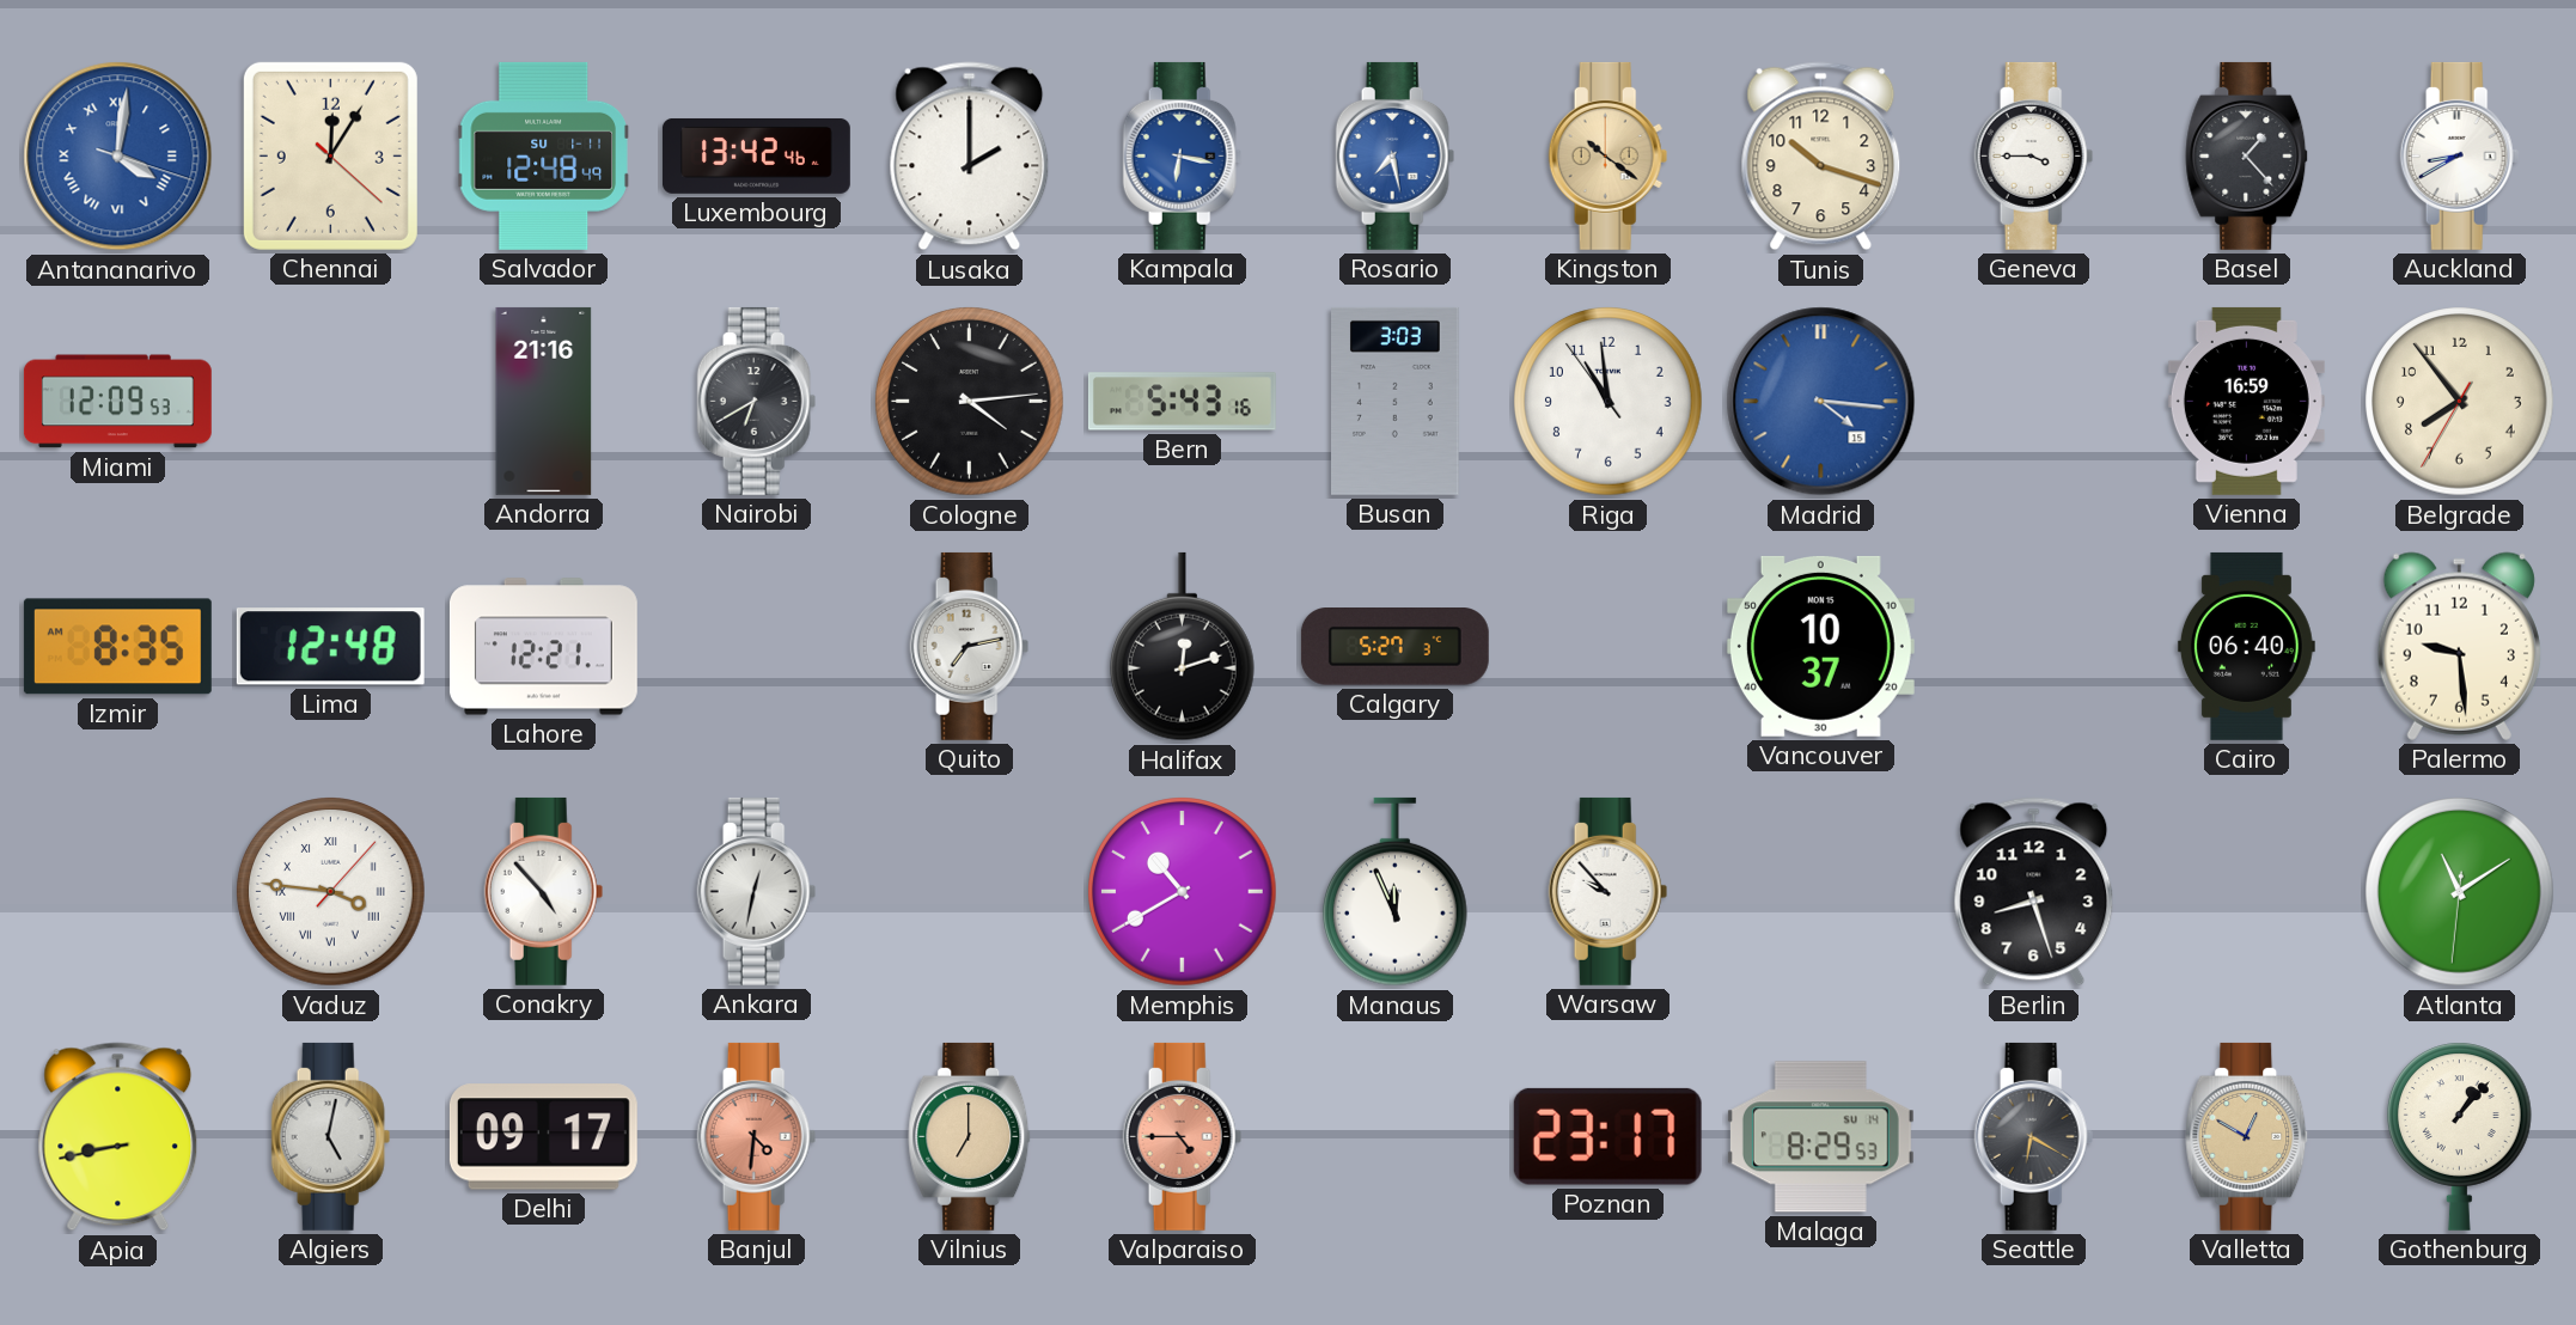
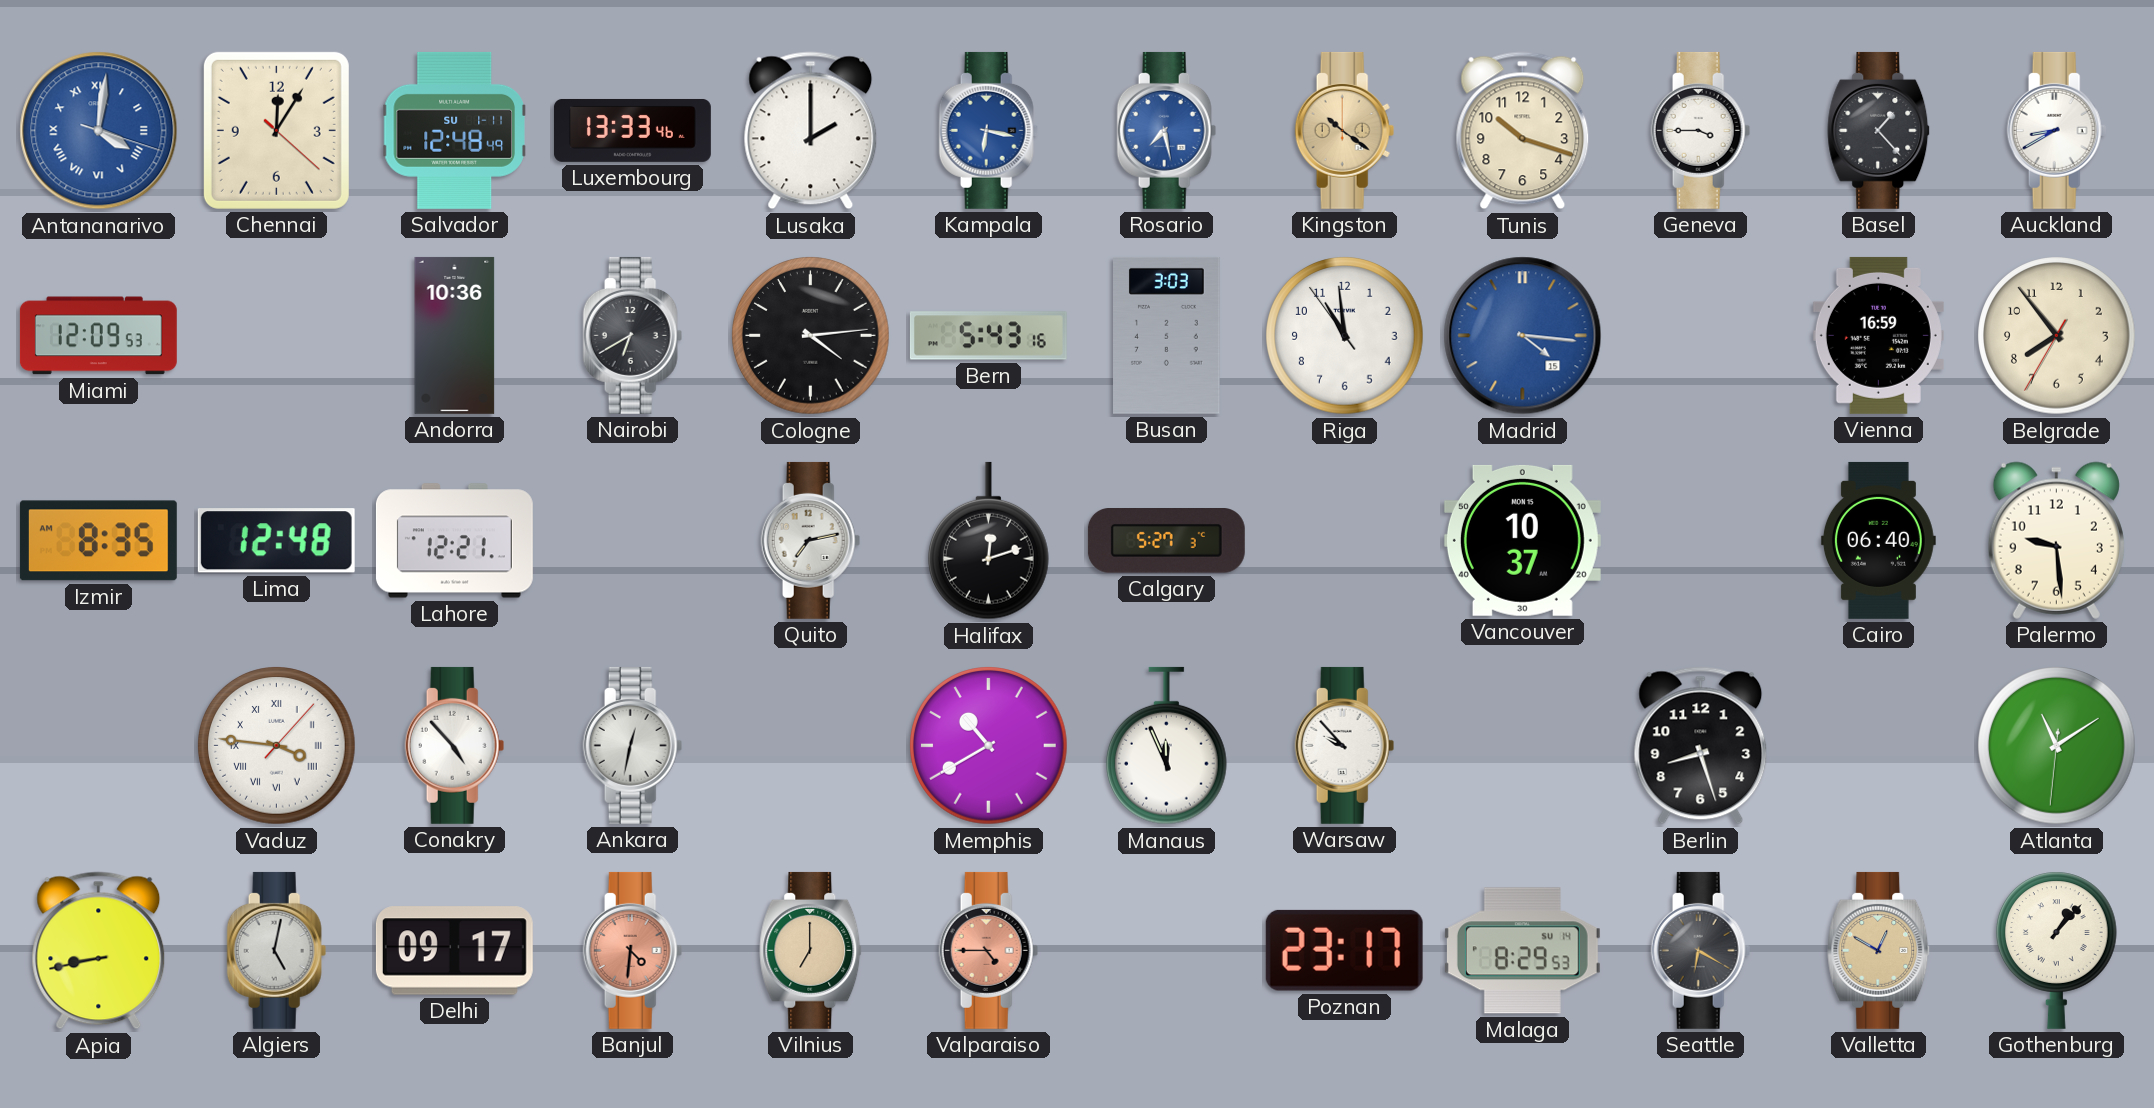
Luxembourg: 13:42 -> 13:33 (632, 130)
Andorra: 21:16 -> 10:36 (455, 335)
